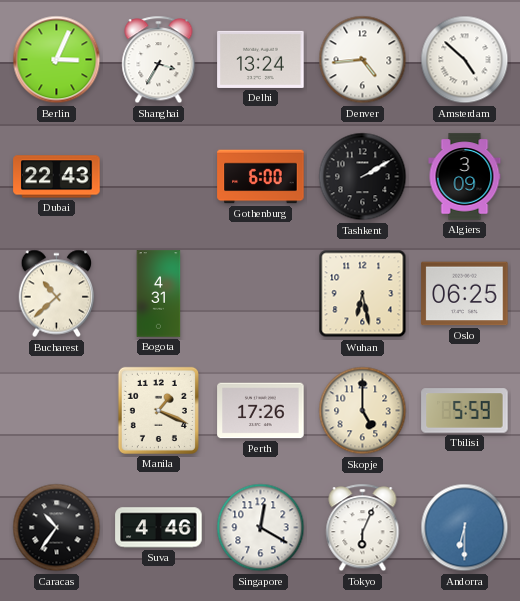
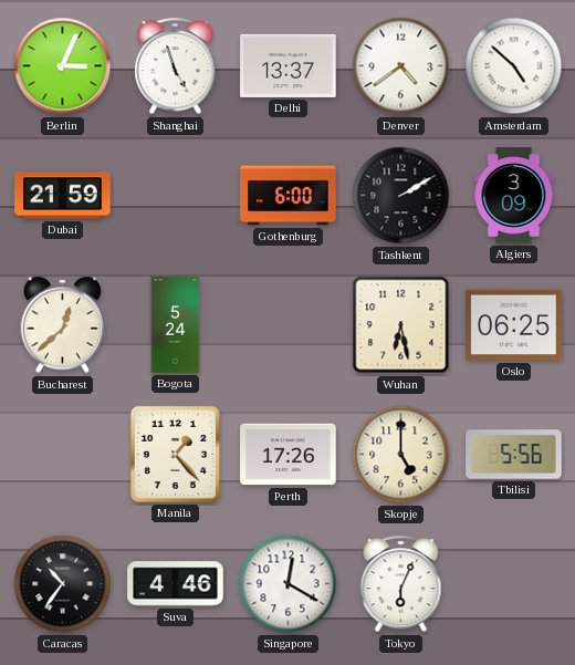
Shanghai: 3:35 -> 4:57 (176, 66)
Delhi: 13:24 -> 13:37 (289, 65)
Denver: 4:44 -> 4:39 (401, 66)
Dubai: 22:43 -> 21:59 (63, 196)
Bucharest: 10:38 -> 12:38 (63, 325)
Bogota: 4:31 -> 5:24 (176, 325)
Manila: 1:19 -> 1:23 (175, 454)
Tbilisi: 5:59 -> 5:56 (514, 455)
Andorra: 6:30 -> none (465, 528)
